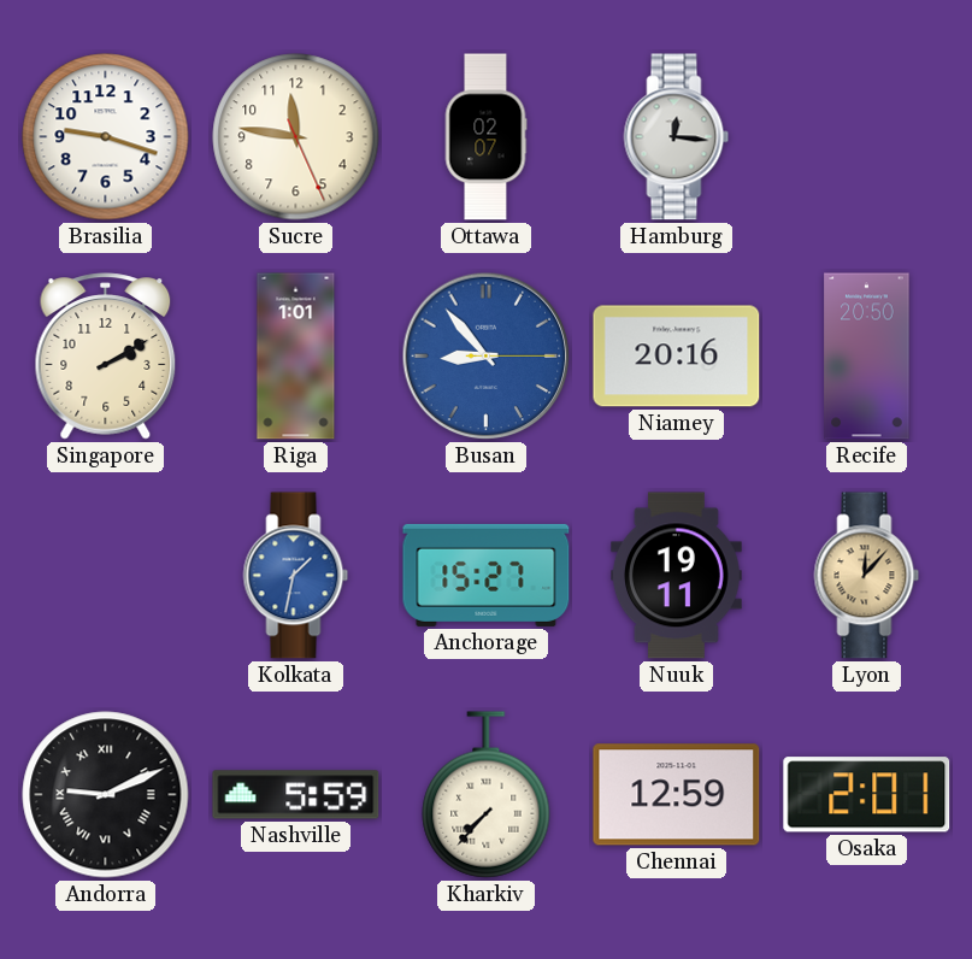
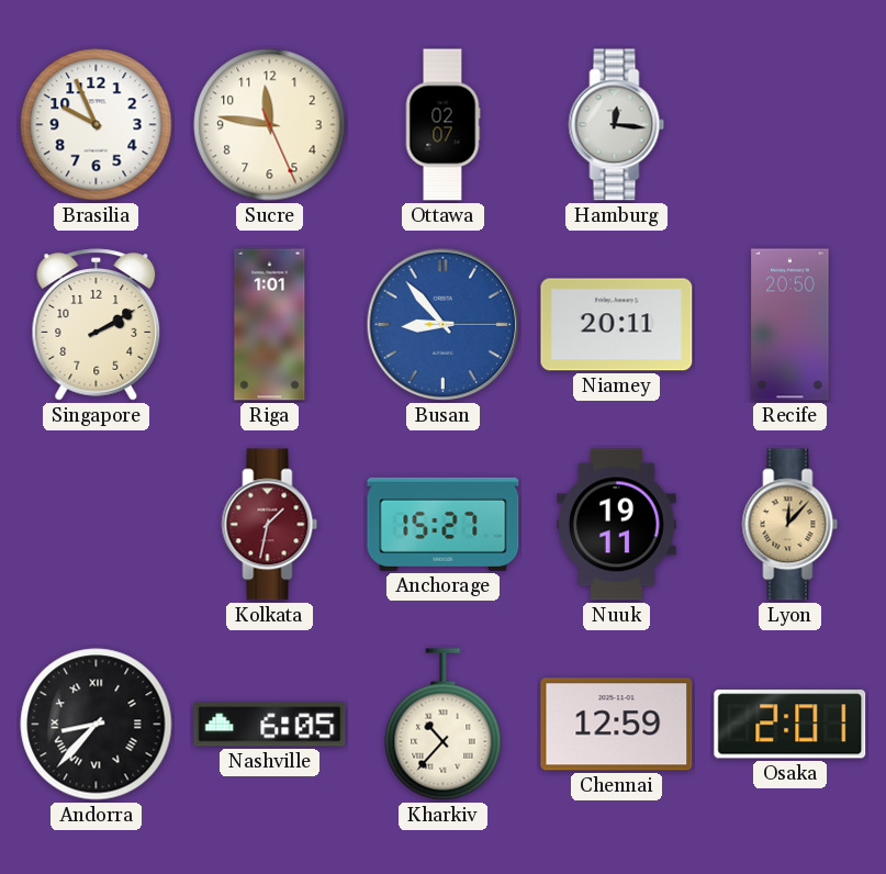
Brasilia: 9:18 -> 9:56 (97, 125)
Niamey: 20:16 -> 20:11 (617, 325)
Kolkata dial: blue -> burgundy (270, 525)
Andorra: 9:11 -> 8:37 (97, 725)
Nashville: 5:59 -> 6:05 (270, 725)
Kharkiv: 7:37 -> 10:37 (444, 725)
